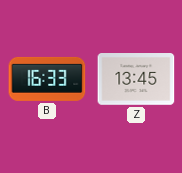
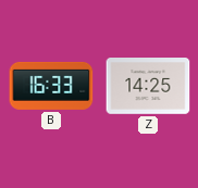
Z: 13:45 -> 14:25 (148, 87)
